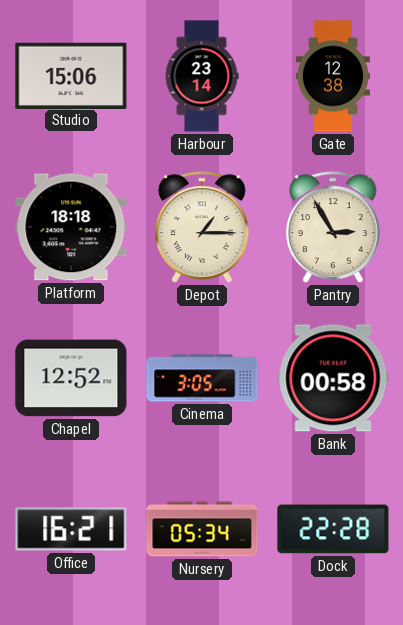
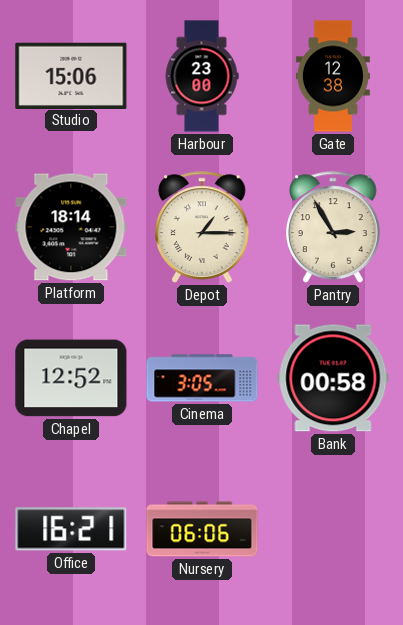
Harbour: 23:14 -> 23:00 (202, 76)
Platform: 18:18 -> 18:14 (71, 227)
Nursery: 05:34 -> 06:06 (202, 529)
Dock: 22:28 -> none (333, 529)
